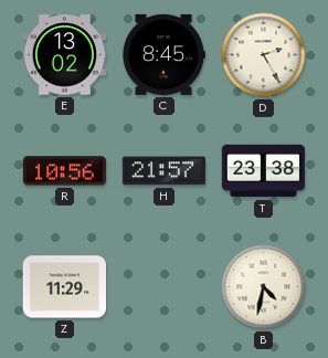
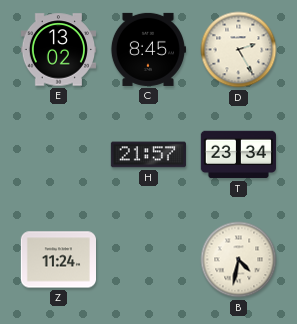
R: 10:56 -> none (64, 171)
T: 23:38 -> 23:34 (238, 155)
Z: 11:29 -> 11:24 (58, 260)
